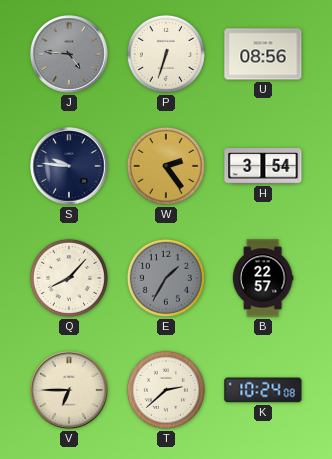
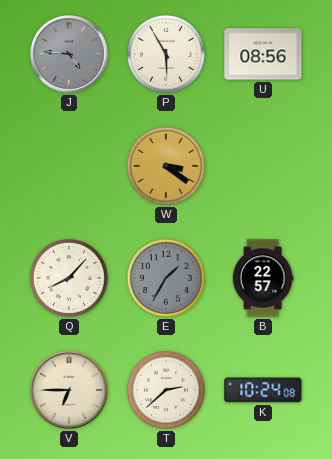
P: 6:33 -> 5:55 (166, 54)
S: 9:46 -> none (69, 166)
W: 2:24 -> 3:21 (166, 166)
H: 3:54 -> none (263, 166)
